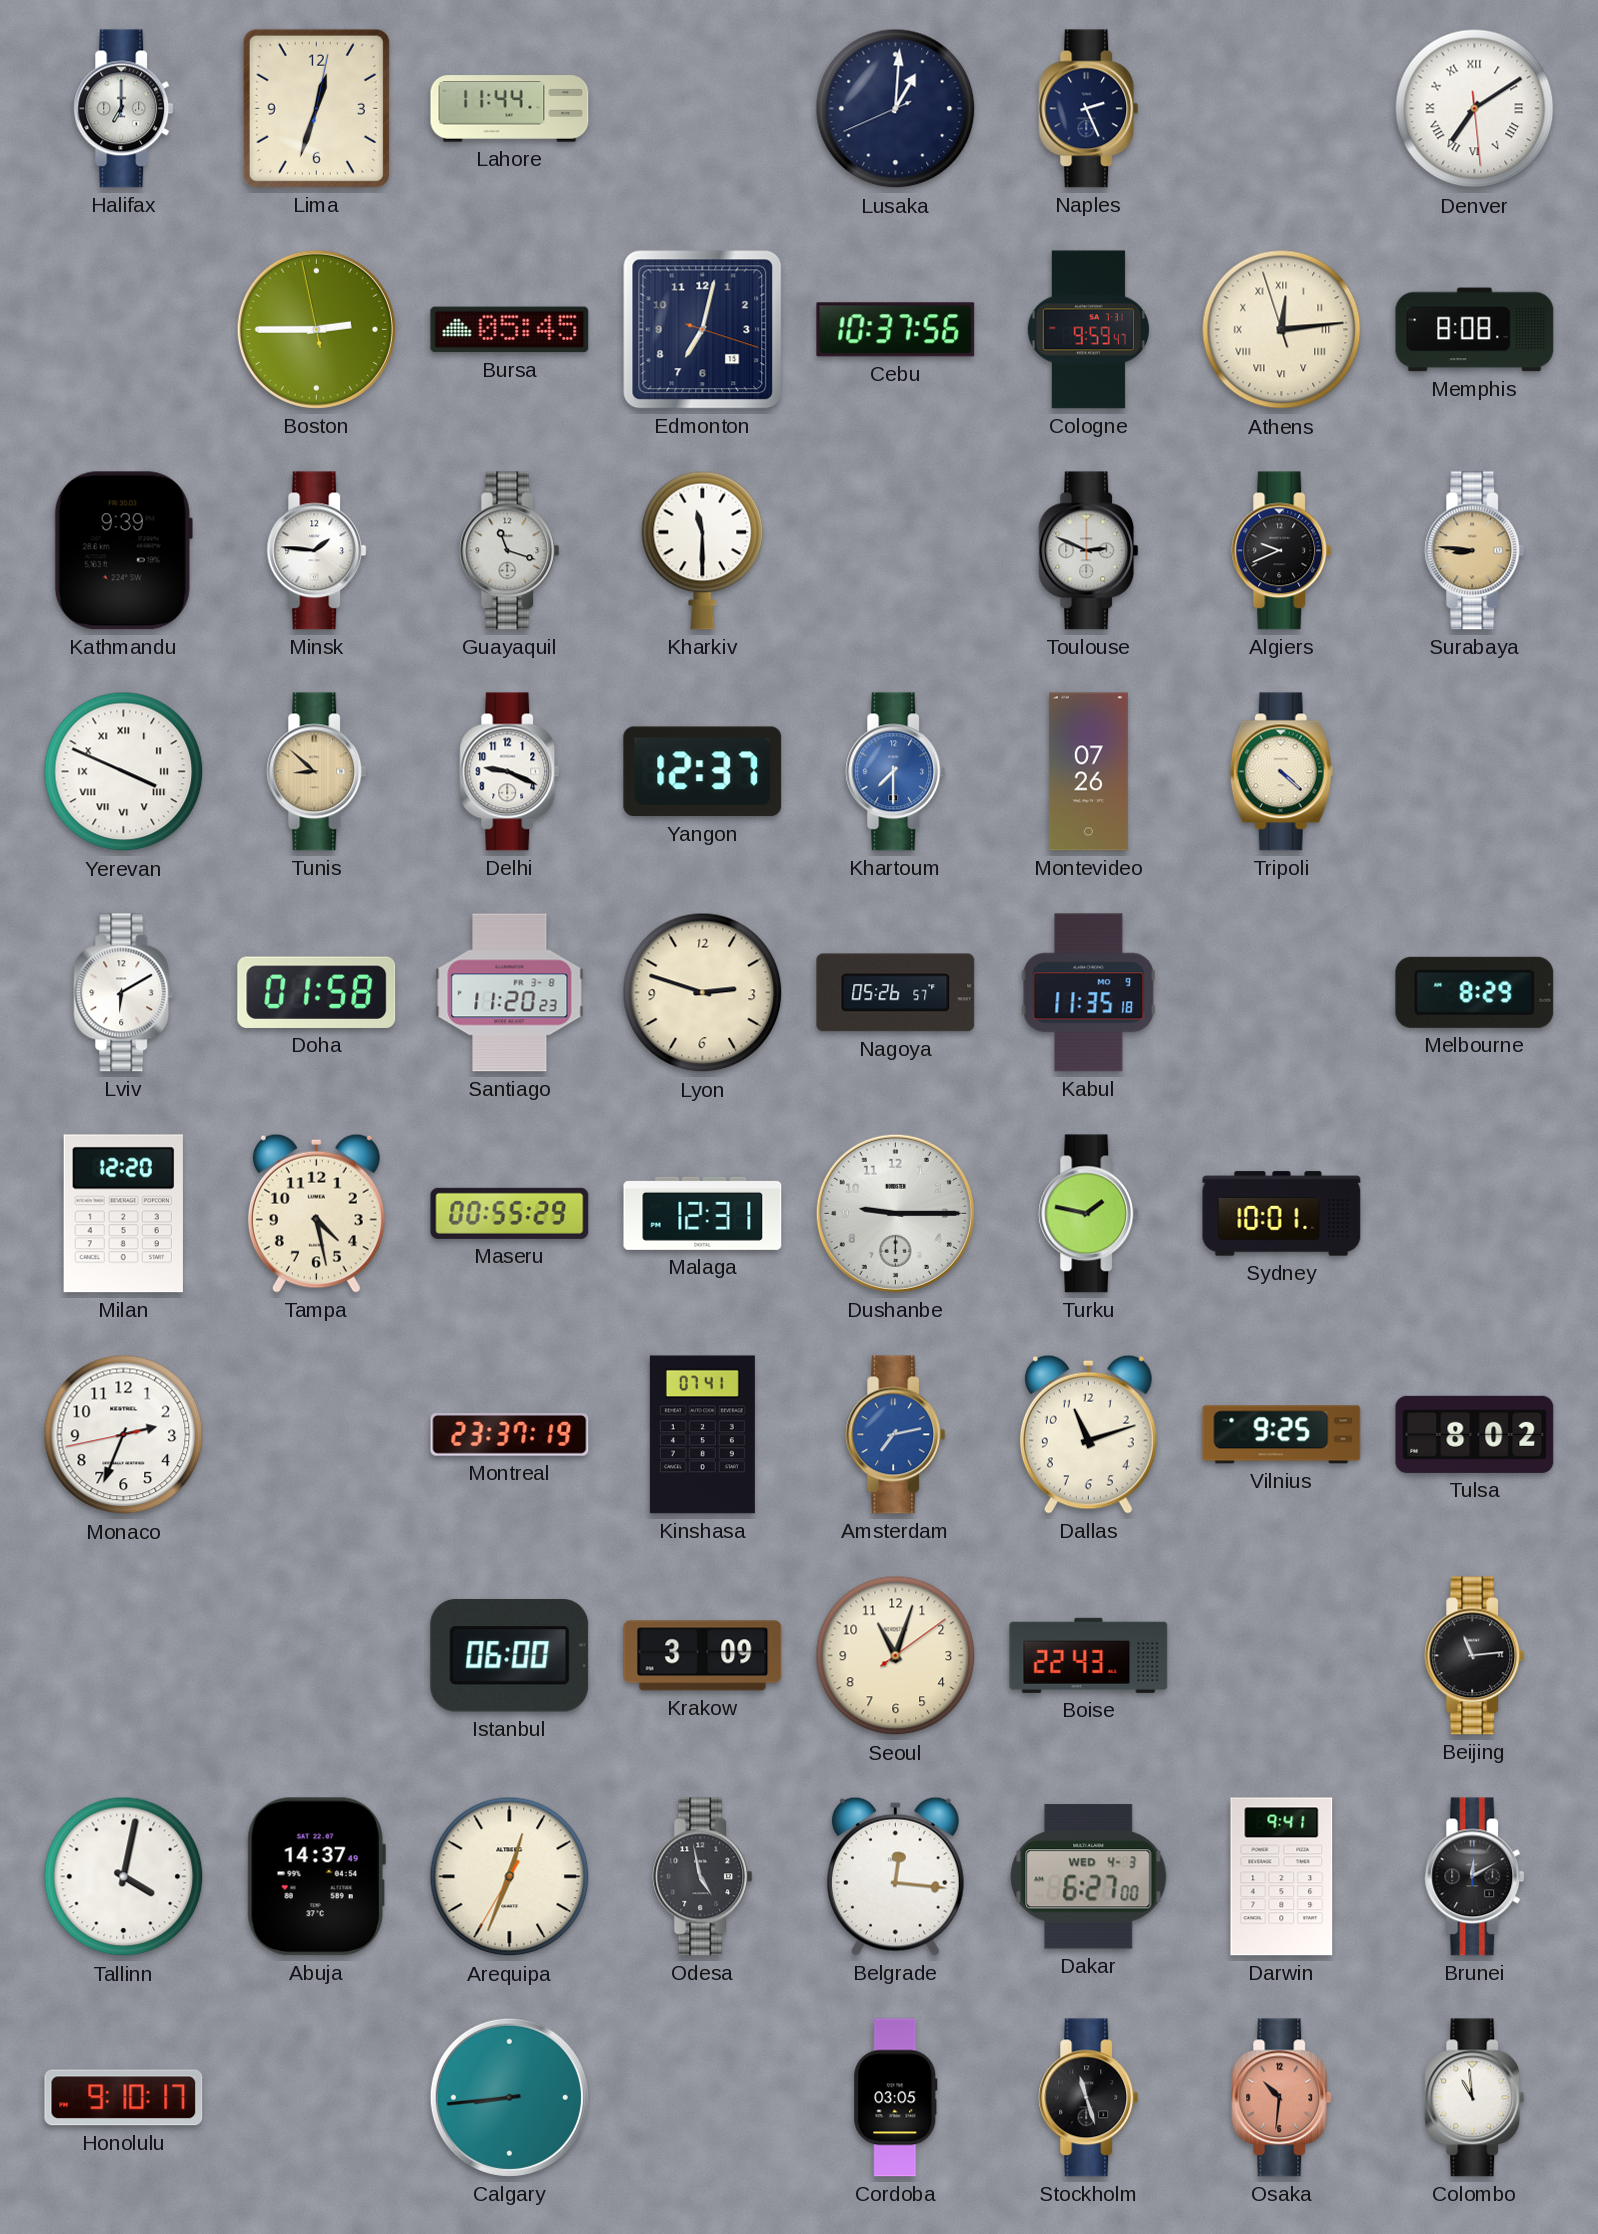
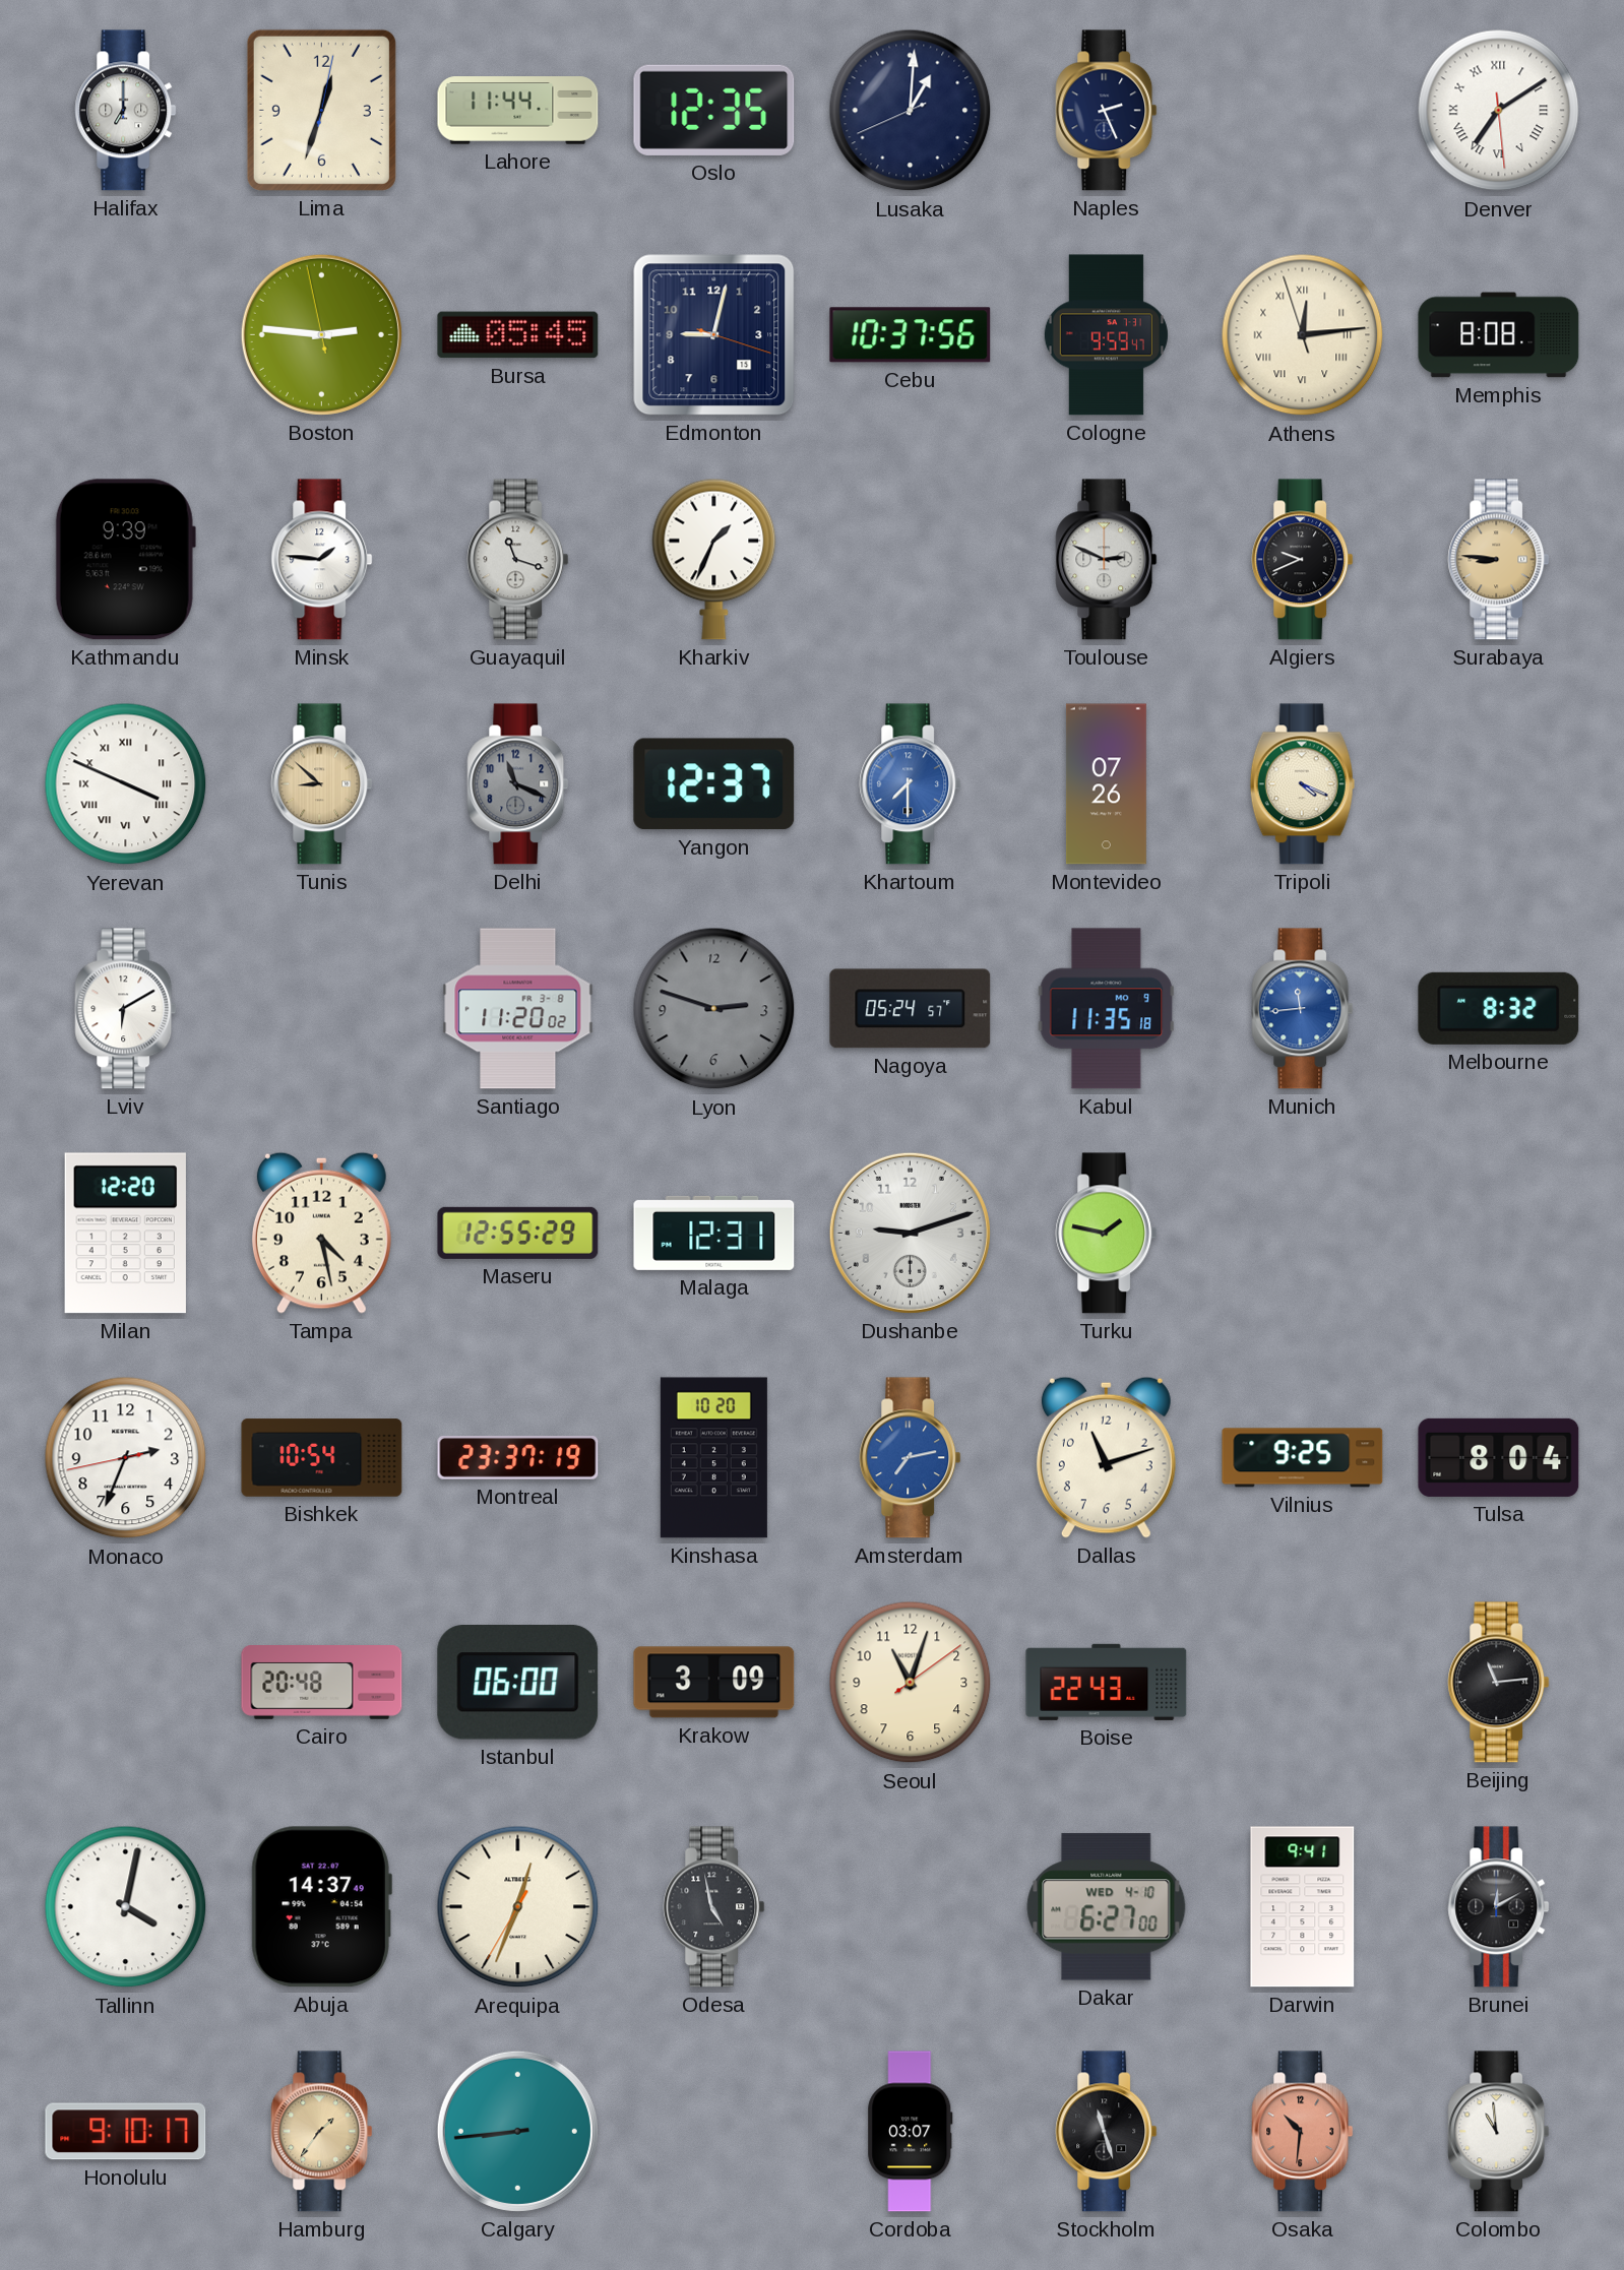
Oslo: none -> 12:35 (714, 110)
Boston: 2:44 -> 2:45 (321, 334)
Edmonton: 7:02 -> 9:02 (714, 335)
Kharkiv: 11:30 -> 1:34 (714, 559)
Delhi: 9:19 -> 11:19 (518, 784)
Delhi dial: white -> grey (518, 784)
Tripoli: 4:22 -> 4:19 (1302, 784)
Doha: 01:58 -> none (317, 992)
Santiago: 11:20:23 -> 11:20:02 (518, 1009)
Lyon dial: cream -> grey (714, 1009)
Nagoya: 05:26 -> 05:24 (911, 1009)
Munich: none -> 11:44 (1303, 1009)
Melbourne: 8:29 -> 8:32 (1499, 1008)
Maseru: 00:55 -> 12:55 (518, 1233)
Dushanbe: 9:15 -> 9:12 (910, 1233)
Sydney: 10:01 -> none (1282, 1214)
Bishkek: none -> 10:54 (322, 1458)
Kinshasa: 07:41 -> 10:20 (713, 1458)
Tulsa: 8:02 -> 8:04 (1499, 1457)
Cairo: none -> 20:48 (322, 1683)
Belgrade: 12:16 -> none (895, 1876)
Dakar date: WED 4-3 -> WED 4-10 (1107, 1907)
Hamburg: none -> 1:36 (322, 2132)
Cordoba: 03:05 -> 03:07 (911, 2132)
